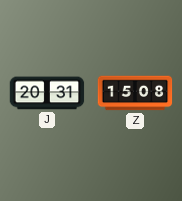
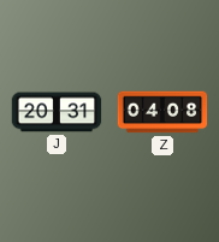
Z: 15:08 -> 04:08 (162, 112)
